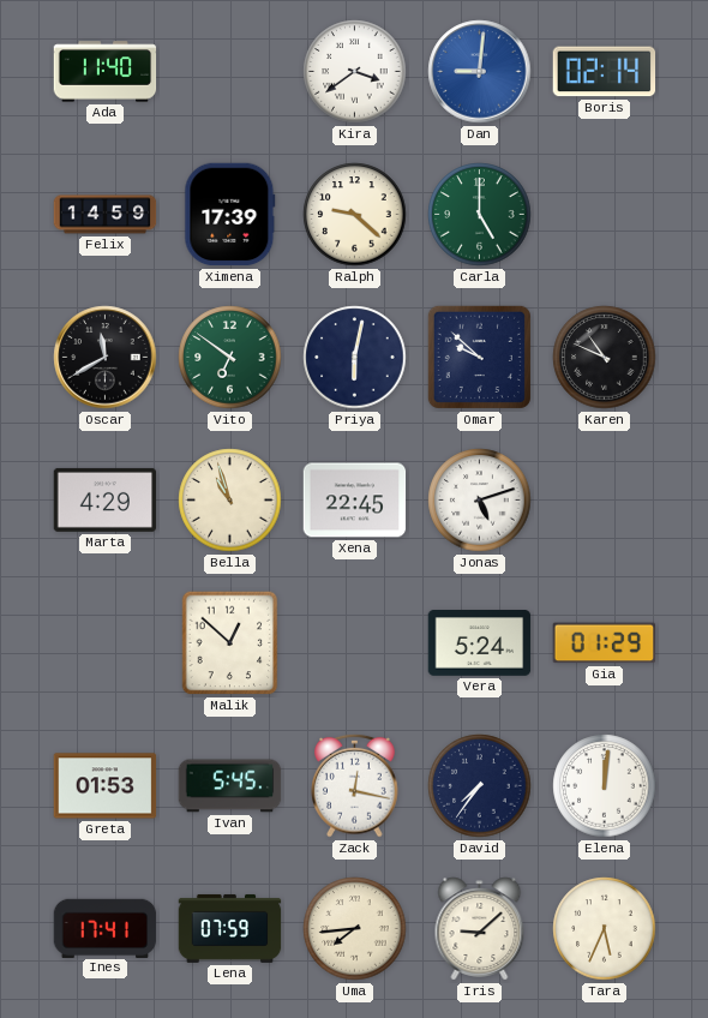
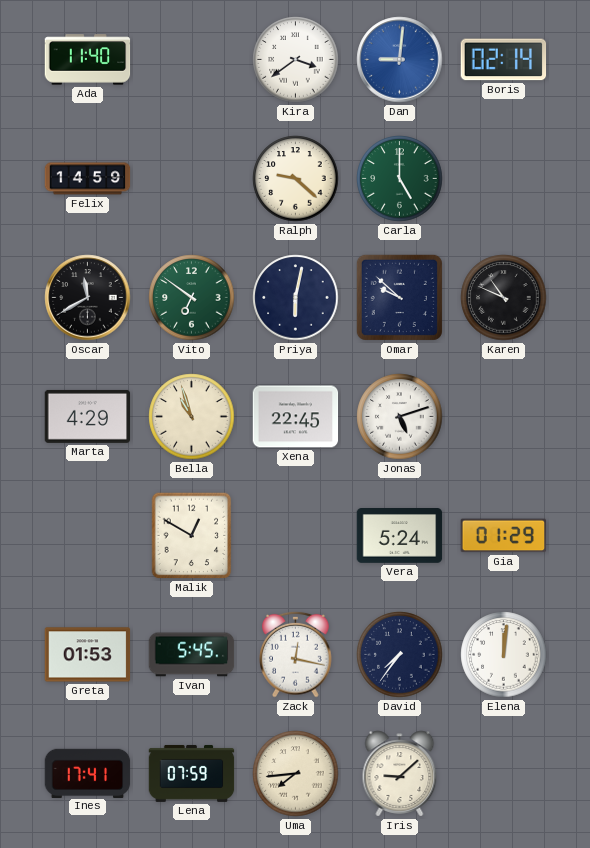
Ximena: 17:39 -> none (230, 215)
Malik: 12:52 -> 12:50 (192, 536)
Tara: 5:34 -> none (605, 929)
